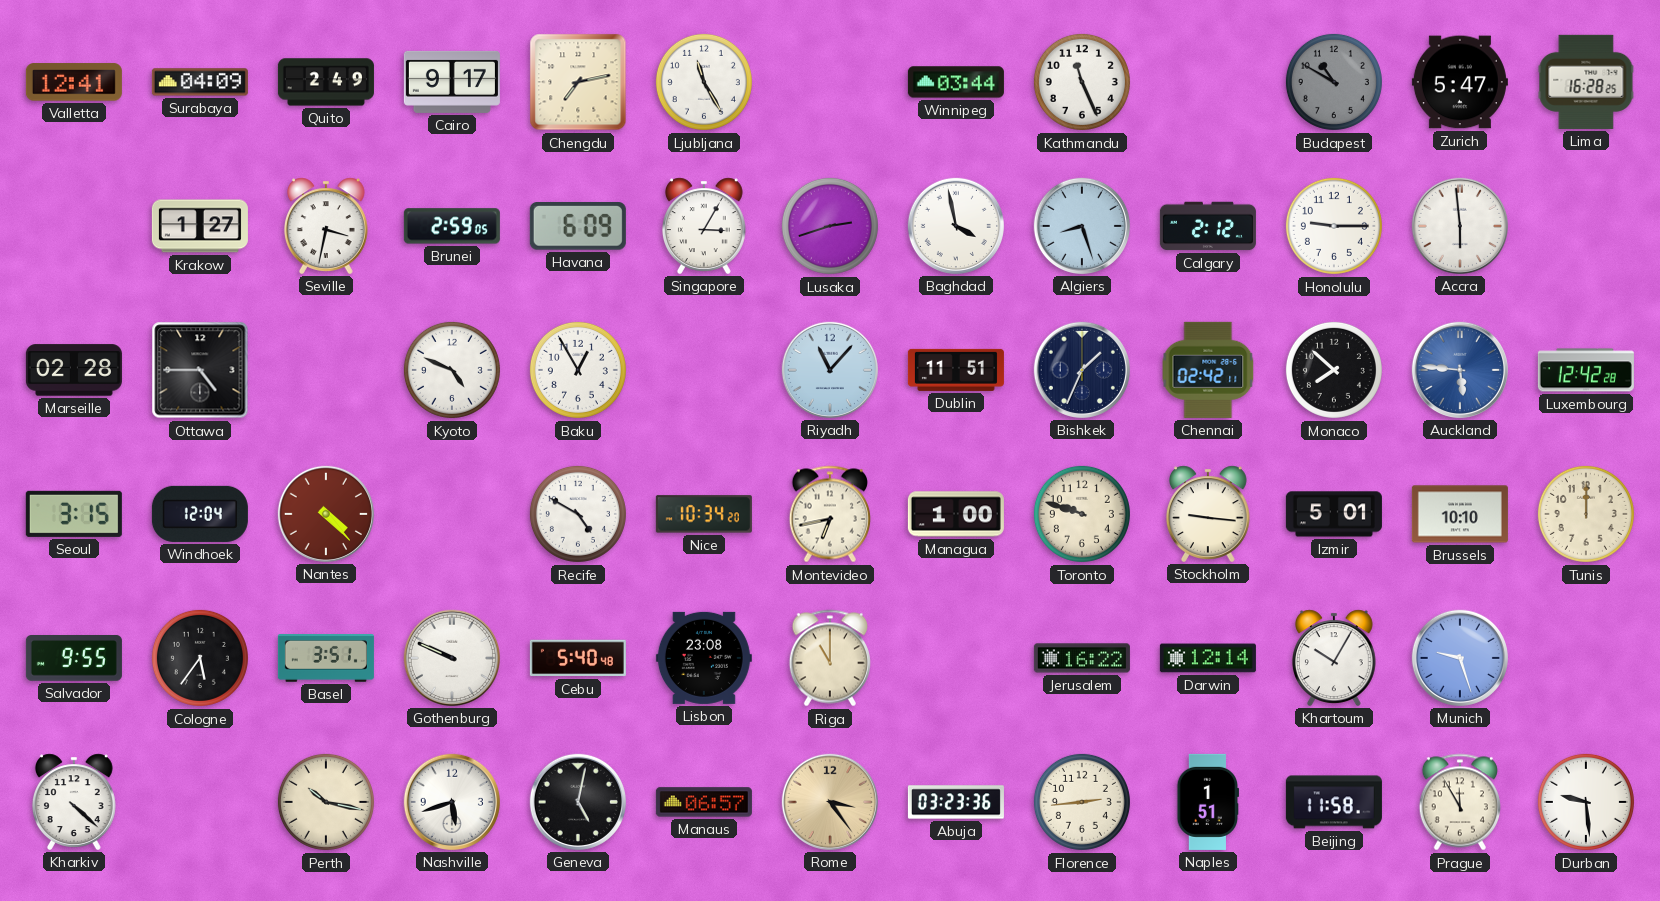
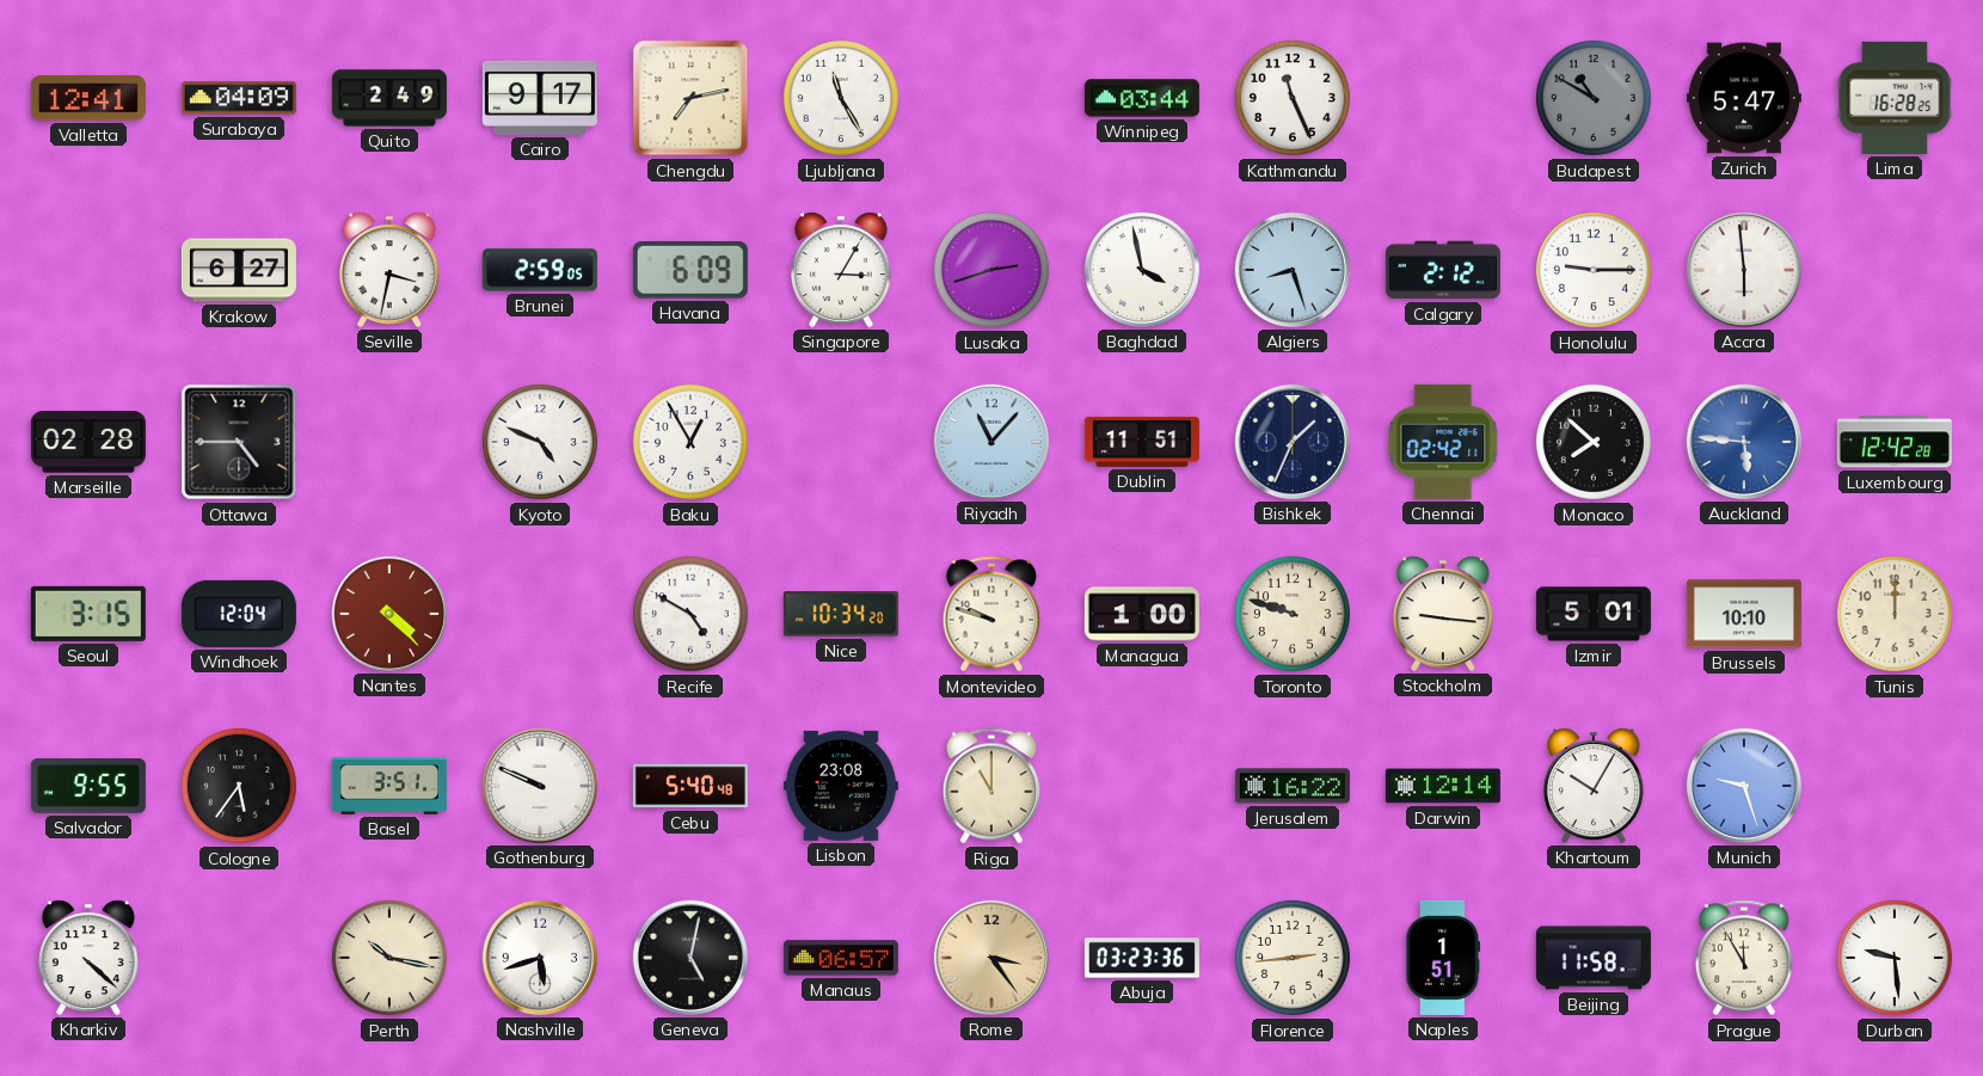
Krakow: 1:27 -> 6:27 (239, 270)
Montevideo: 6:43 -> 9:48 (991, 614)
